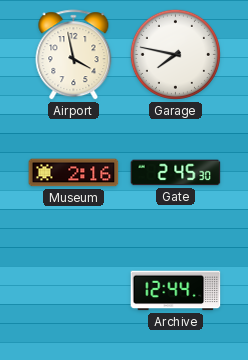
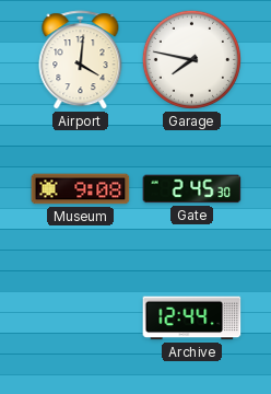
Airport: 3:58 -> 4:01 (81, 60)
Museum: 2:16 -> 9:08 (81, 189)
